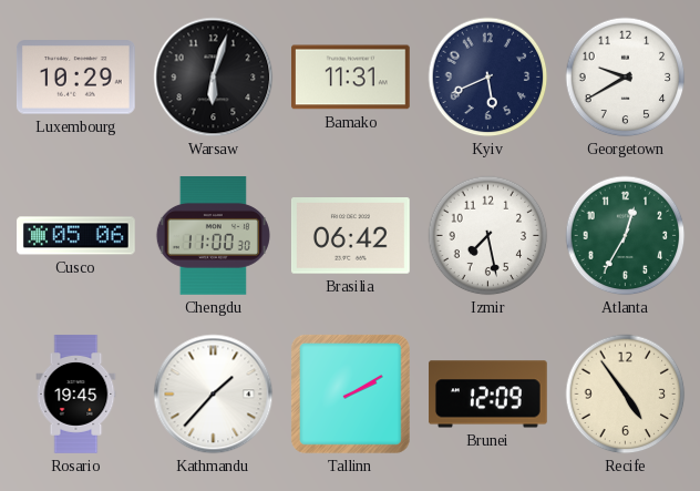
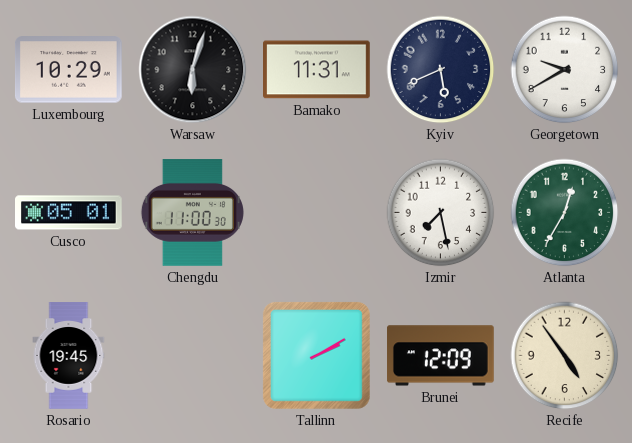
Cusco: 05:06 -> 05:01 (69, 213)
Brasilia: 06:42 -> none (350, 236)
Kathmandu: 1:37 -> none (214, 395)
